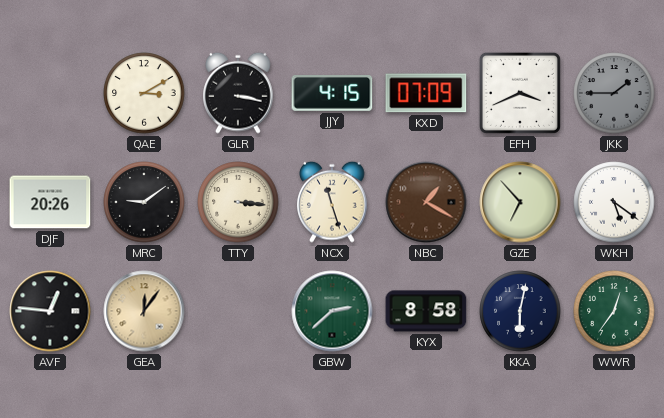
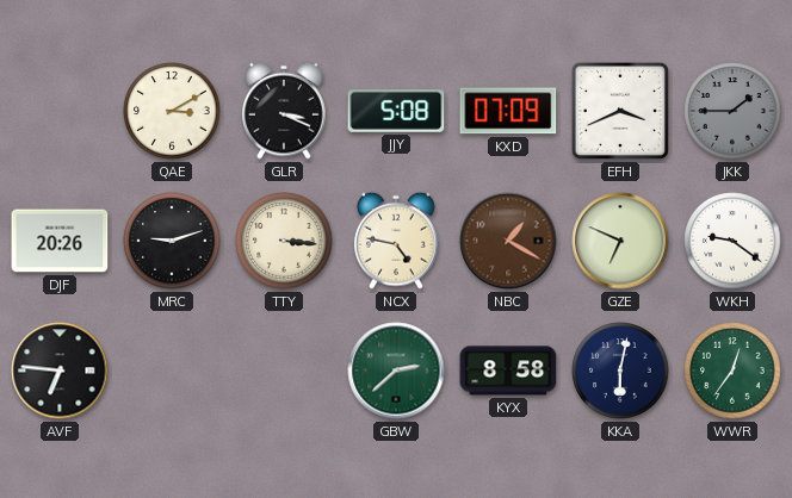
GLR: 3:17 -> 3:19 (284, 111)
JJY: 4:15 -> 5:08 (396, 112)
MRC: 9:09 -> 9:12 (172, 241)
NCX: 11:27 -> 4:47 (396, 241)
GZE: 6:53 -> 6:49 (620, 241)
WKH: 5:21 -> 9:21 (732, 241)
AVF: 12:46 -> 6:46 (60, 371)
GEA: 12:06 -> none (144, 311)
